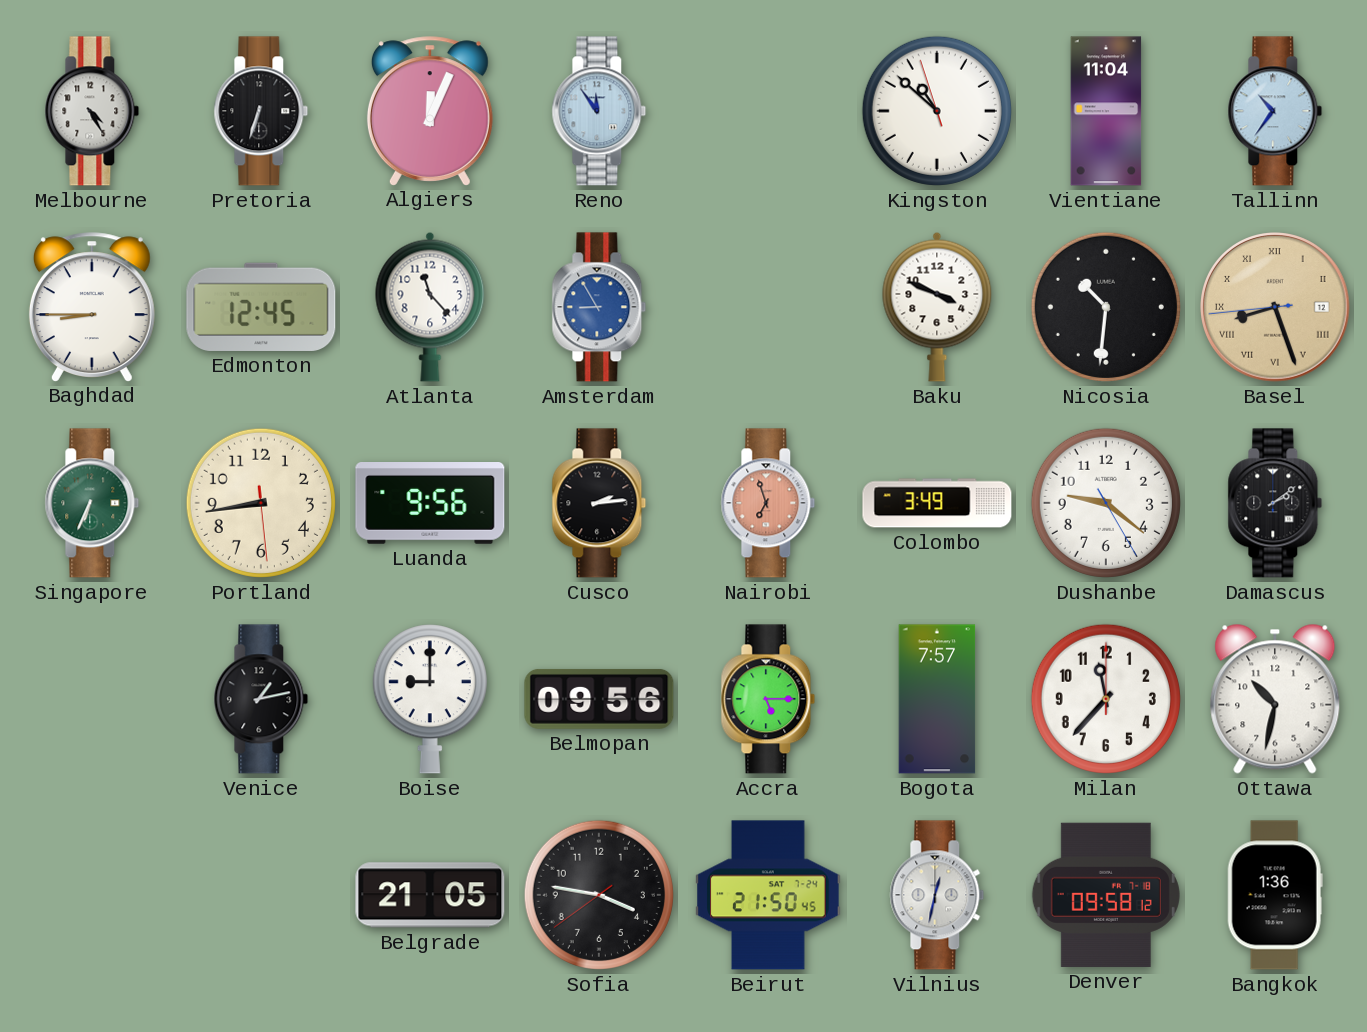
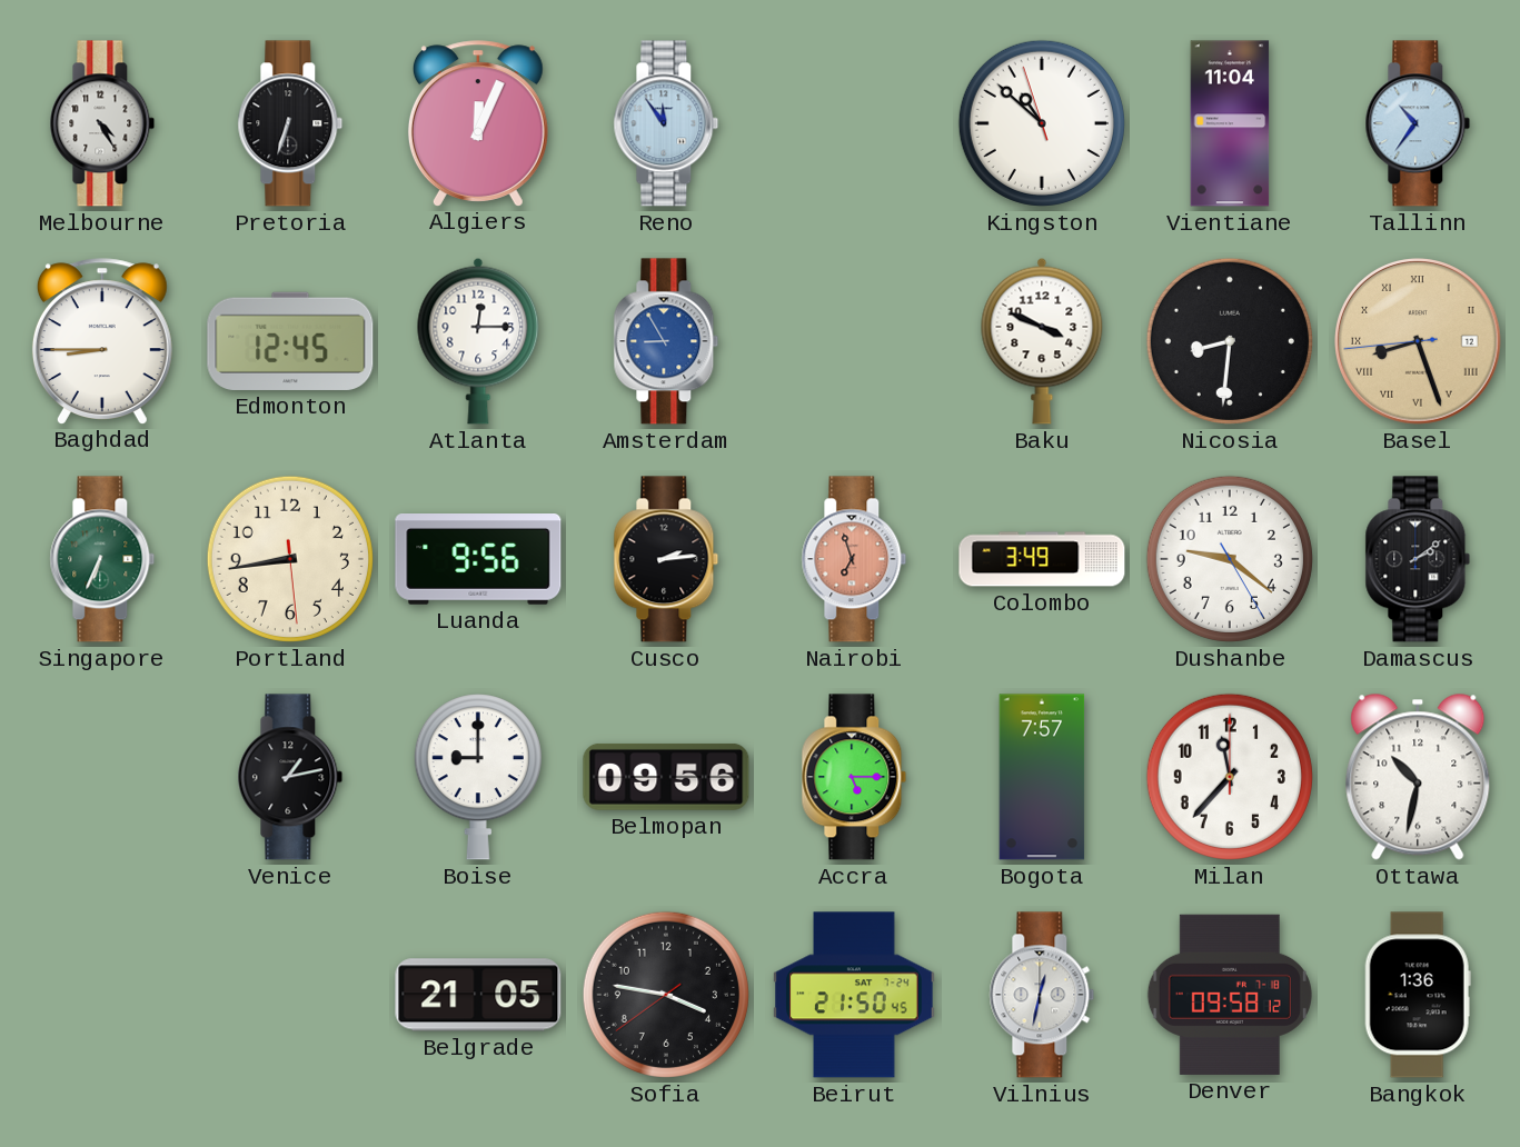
Atlanta: 11:23 -> 12:15 (478, 341)
Nicosia: 10:31 -> 8:31 (1230, 341)
